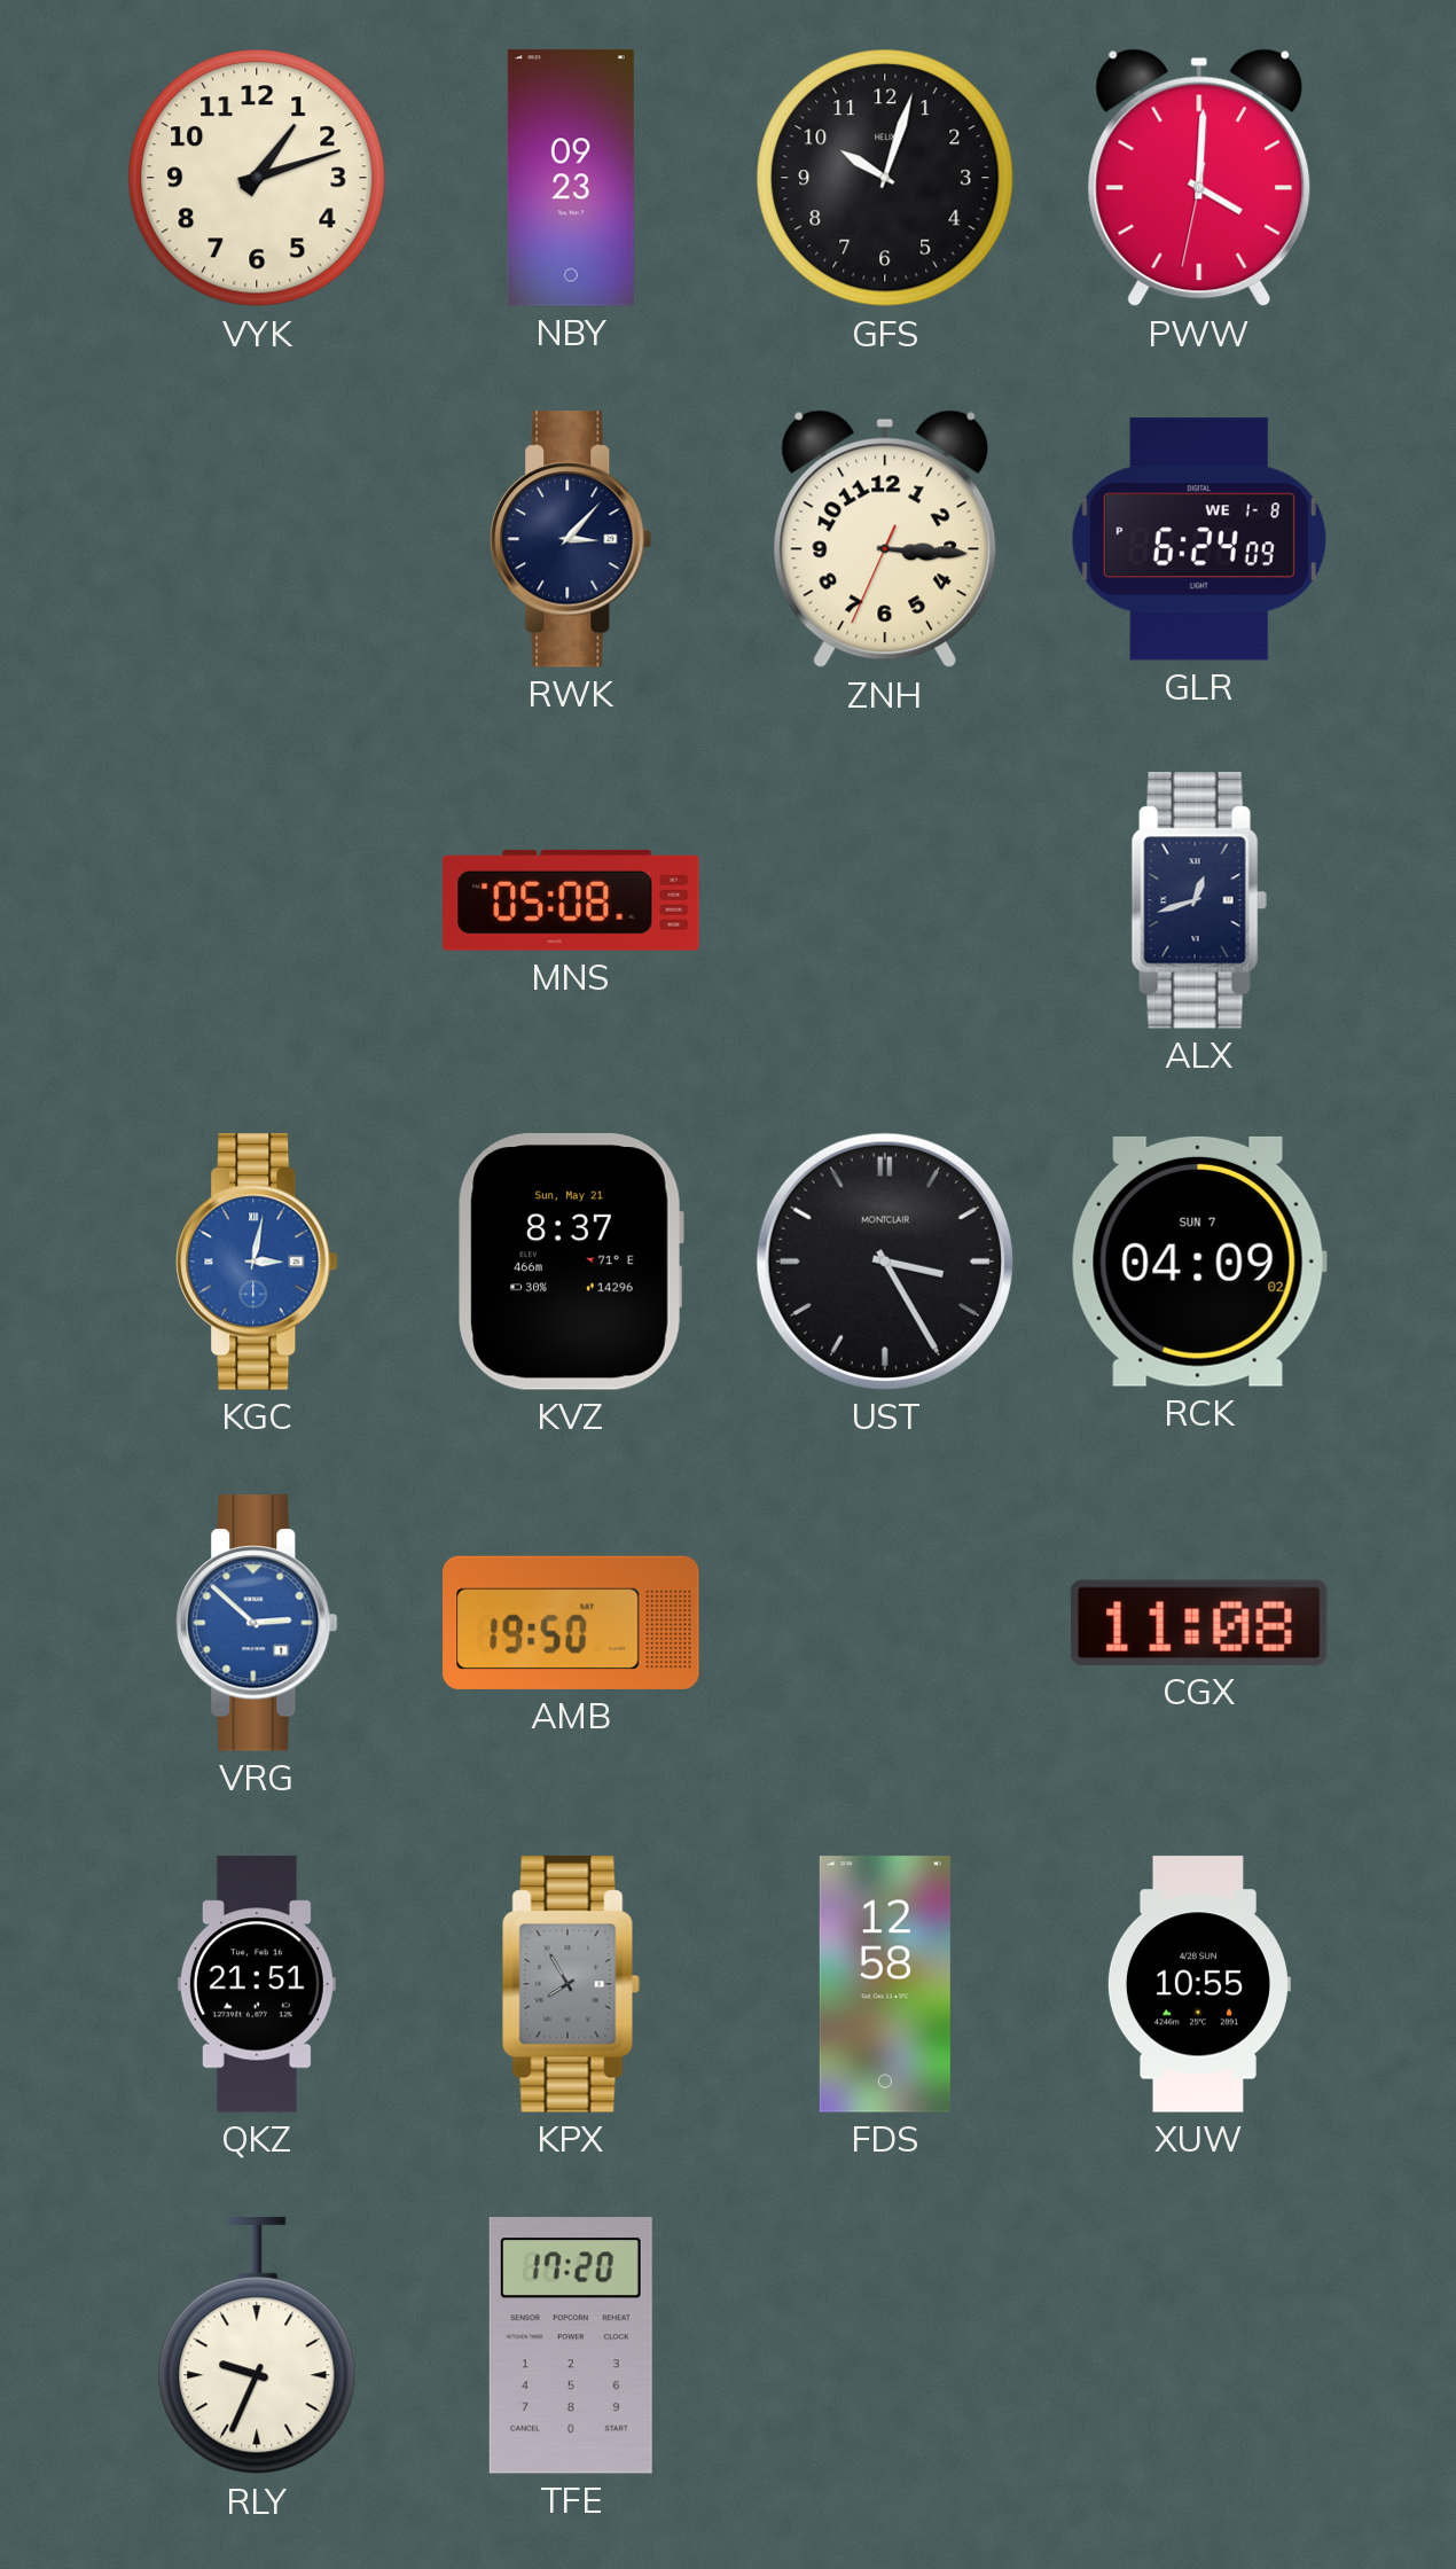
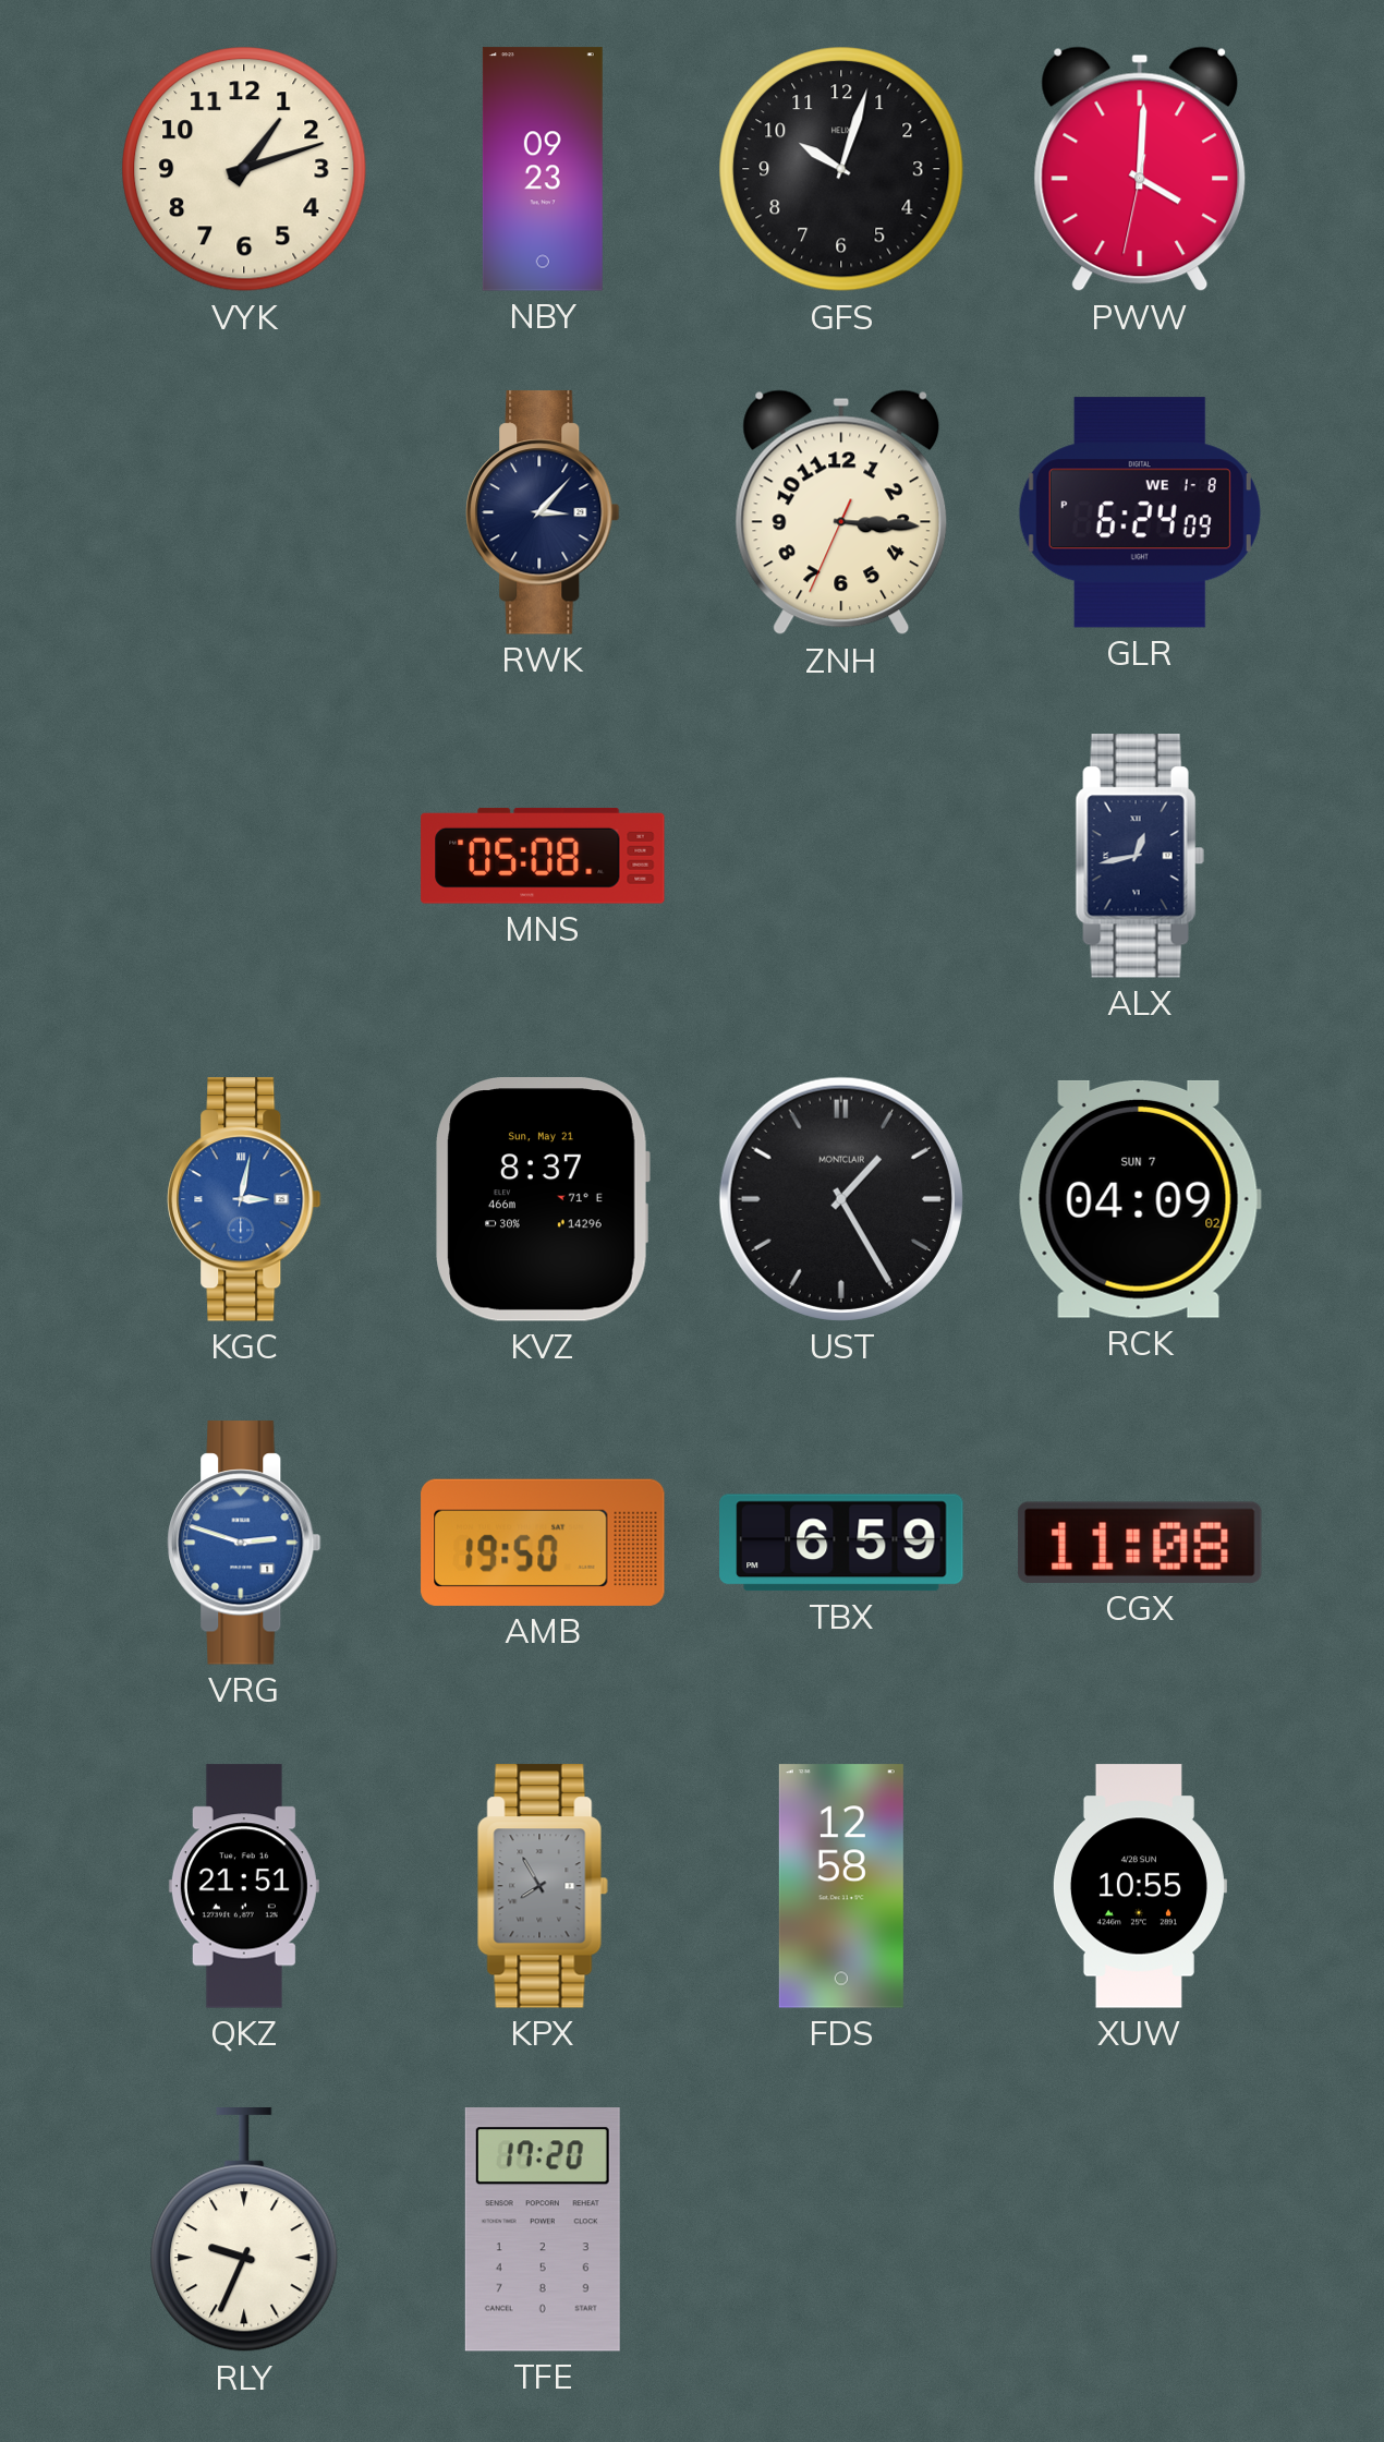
ALX: 12:42 -> 12:43 (1140, 856)
UST: 3:25 -> 1:25 (841, 1199)
VRG: 2:52 -> 2:48 (244, 1543)
TBX: none -> 6:59 (841, 1543)
